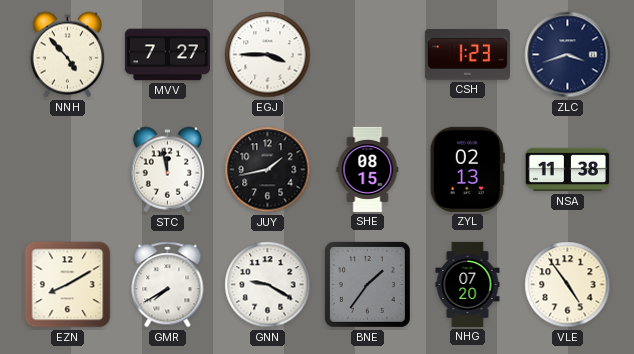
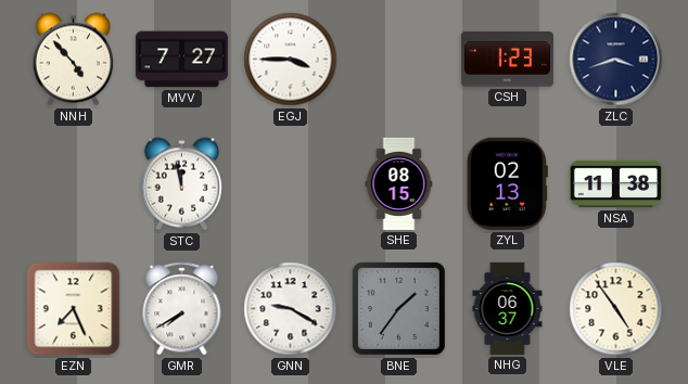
JUY: 1:43 -> none (268, 170)
EZN: 8:10 -> 7:26 (74, 309)
NHG: 07:20 -> 06:37 (508, 308)
